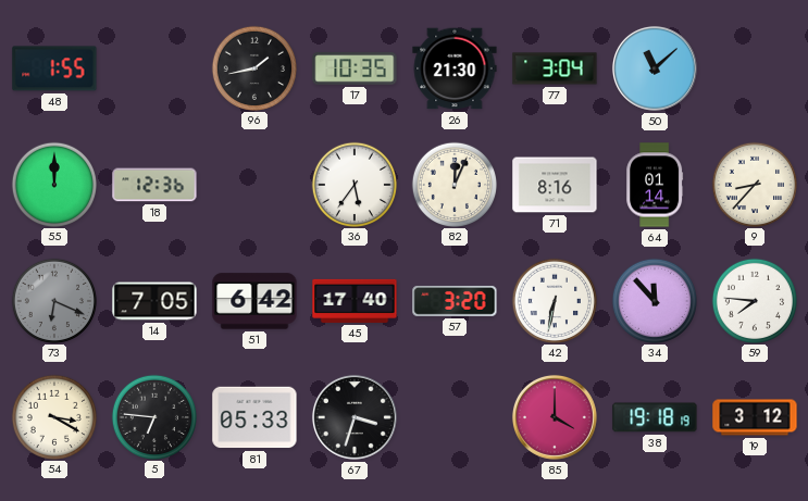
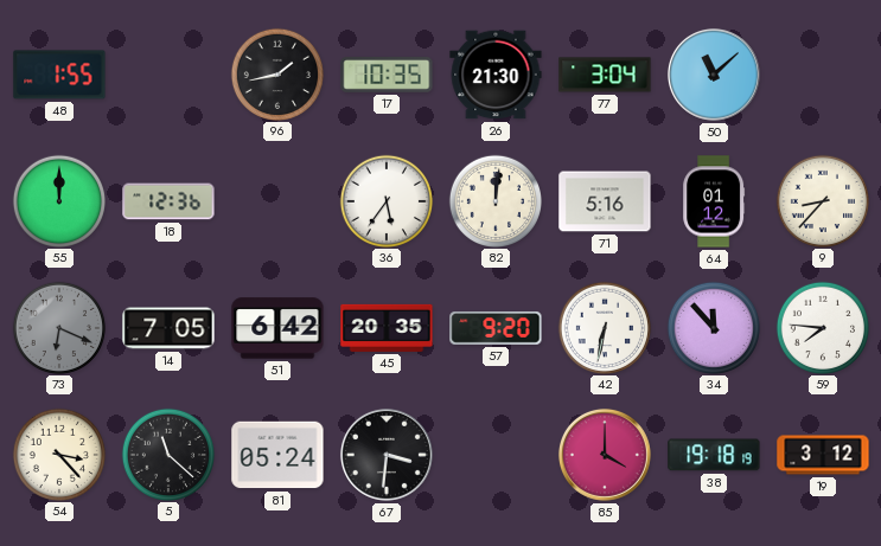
82: 12:04 -> 12:01 (494, 200)
71: 8:16 -> 5:16 (605, 201)
64: 01:14 -> 01:12 (714, 201)
45: 17:40 -> 20:35 (387, 328)
57: 3:20 -> 9:20 (496, 328)
54: 3:20 -> 3:23 (58, 454)
5: 6:46 -> 11:22 (167, 454)
81: 05:33 -> 05:24 (277, 455)
67: 3:33 -> 3:31 (387, 455)
